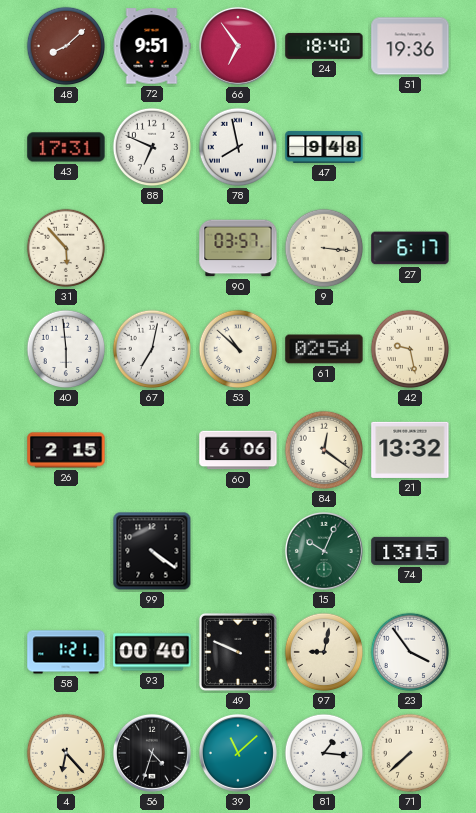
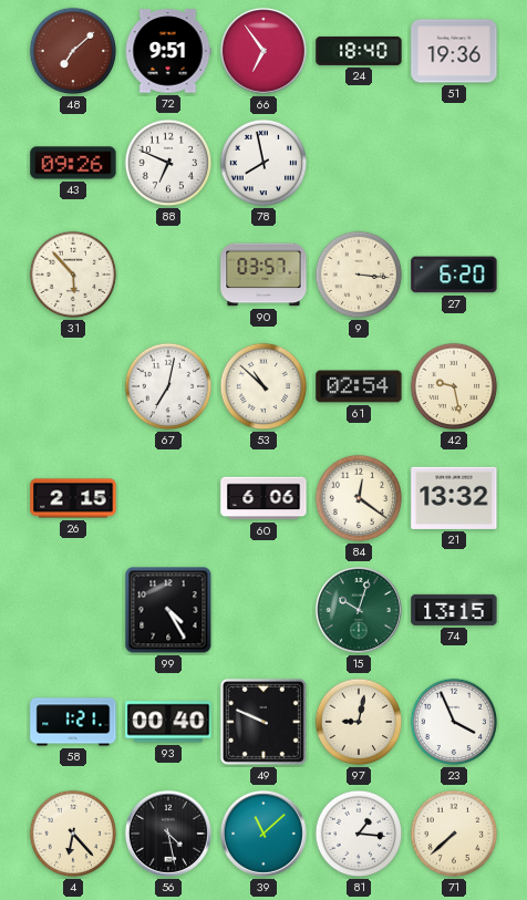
48: 8:08 -> 7:08 (73, 51)
43: 17:31 -> 09:26 (73, 163)
47: 9:48 -> none (324, 147)
27: 6:17 -> 6:20 (454, 275)
40: 5:59 -> none (66, 349)
99: 4:21 -> 4:25 (168, 610)
15: 10:04 -> 10:03 (359, 610)
23: 3:54 -> 3:56 (454, 722)
56: 4:33 -> 4:28 (168, 834)
